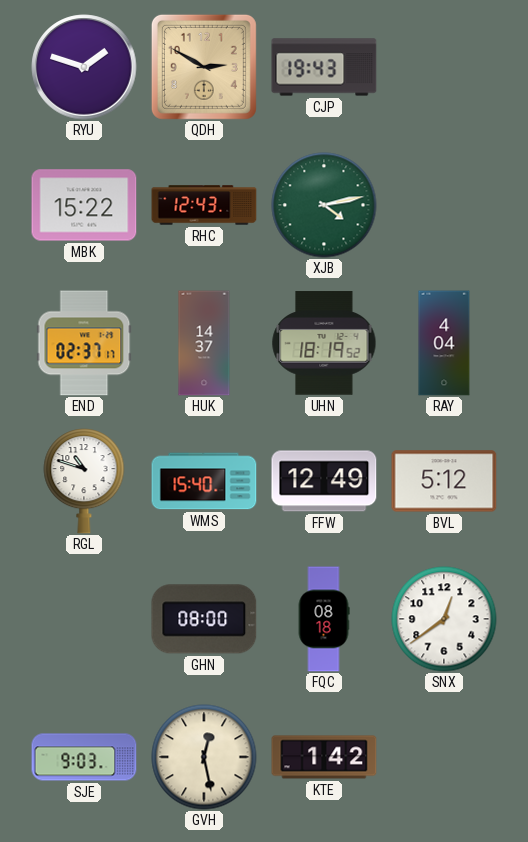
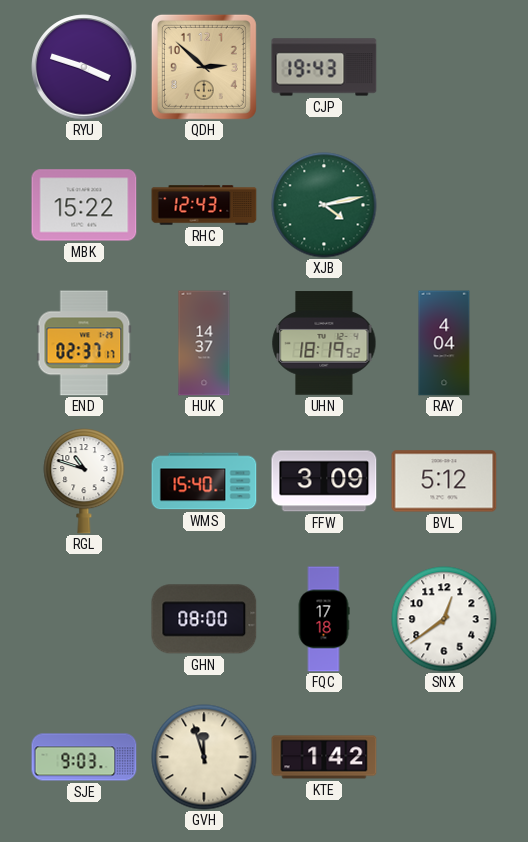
RYU: 1:48 -> 3:48 (84, 67)
QDH: 2:50 -> 2:52 (204, 67)
FFW: 12:49 -> 3:09 (324, 481)
FQC: 08:18 -> 17:18 (324, 619)
GVH: 12:28 -> 11:57 (204, 757)
